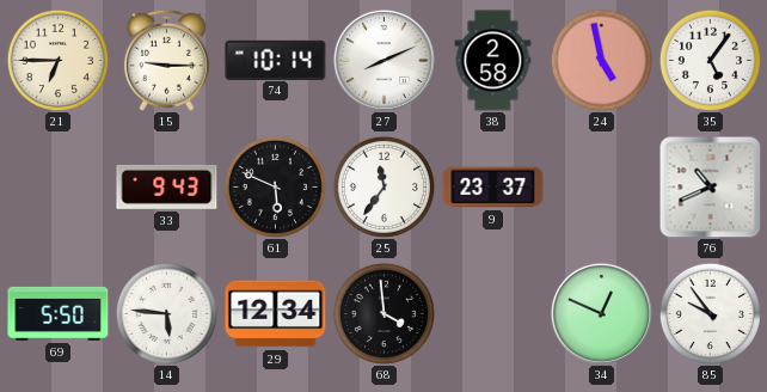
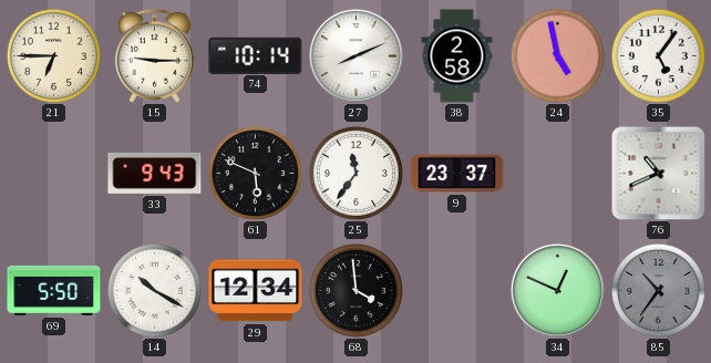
14: 5:46 -> 10:20 (154, 290)
85: 9:54 -> 10:36 (658, 290)
85 dial: white -> grey (658, 290)
